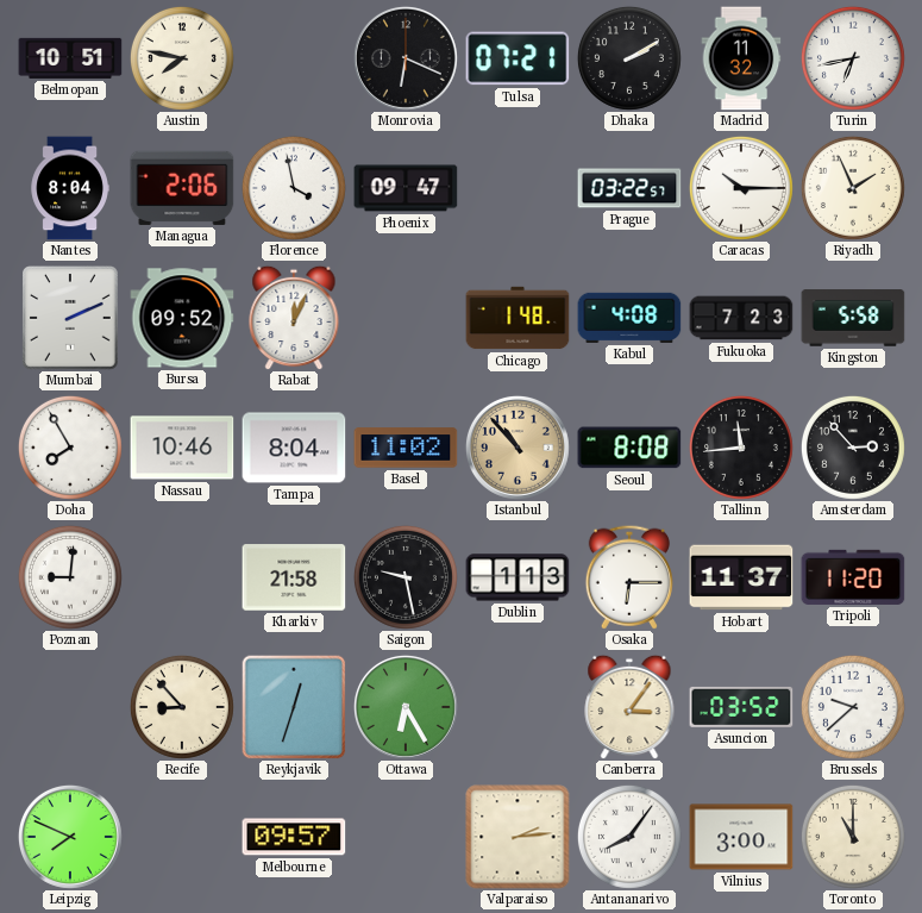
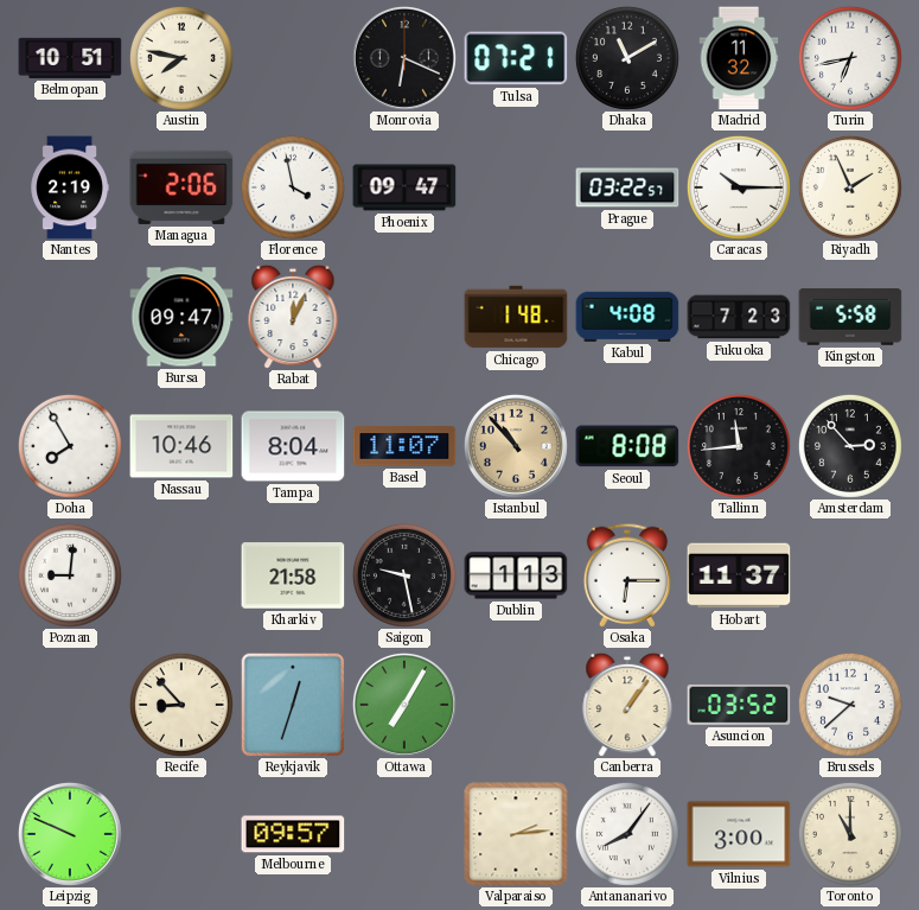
Dhaka: 2:10 -> 11:10 (627, 58)
Nantes: 8:04 -> 2:19 (70, 187)
Mumbai: 2:11 -> none (71, 318)
Bursa: 09:52 -> 09:47 (181, 317)
Basel: 11:02 -> 11:07 (404, 446)
Tripoli: 11:20 -> none (853, 577)
Ottawa: 6:25 -> 7:05 (404, 705)
Canberra: 3:06 -> 1:06 (627, 705)
Leipzig: 7:49 -> 9:49 (70, 834)
